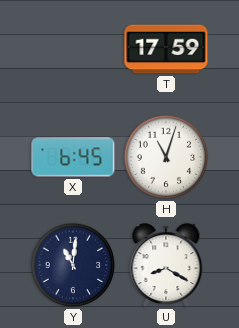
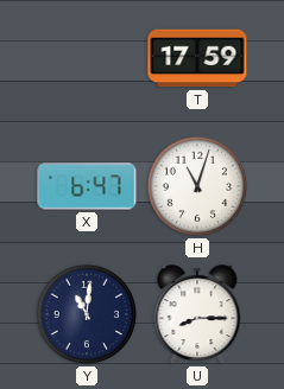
X: 6:45 -> 6:47 (87, 186)
U: 8:20 -> 8:15 (197, 315)
